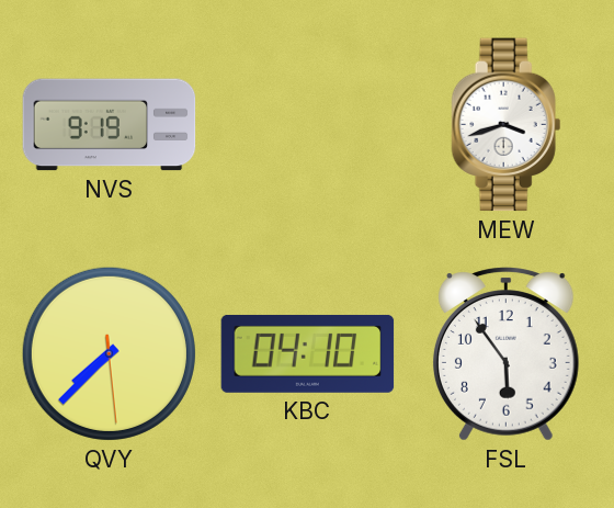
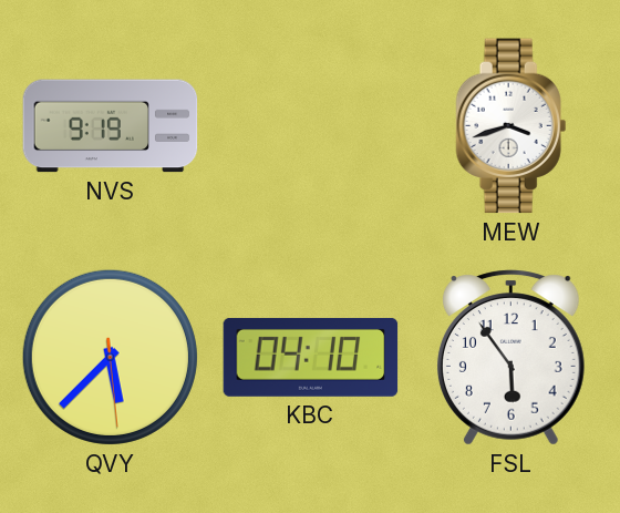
QVY: 7:37 -> 5:37 (110, 357)
